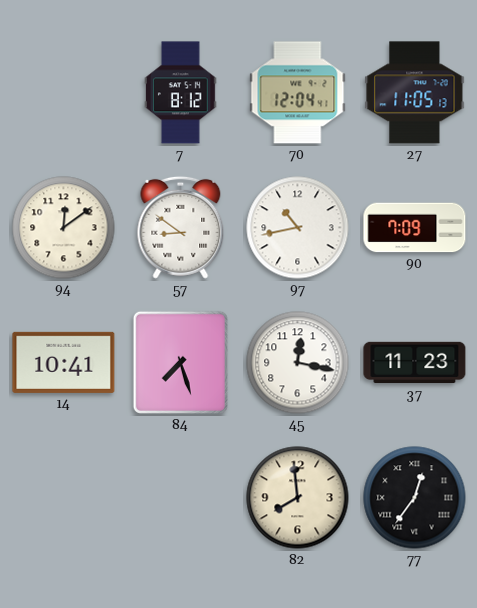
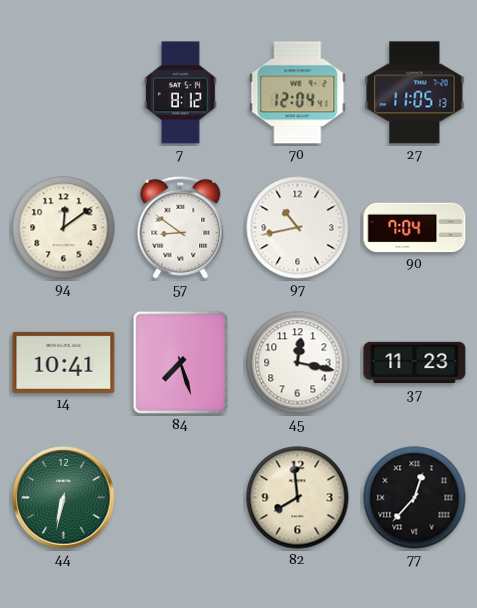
90: 7:09 -> 7:04 (415, 228)
44: none -> 6:32 (64, 498)
77: 12:36 -> 12:37 (415, 498)
